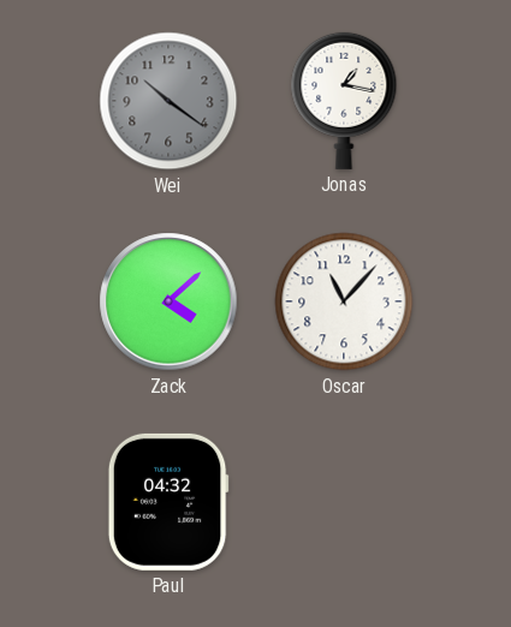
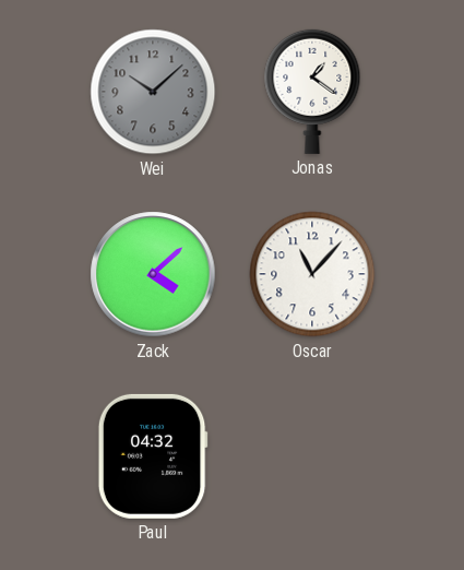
Wei: 10:21 -> 10:08 (153, 92)
Jonas: 1:17 -> 1:21 (312, 92)
